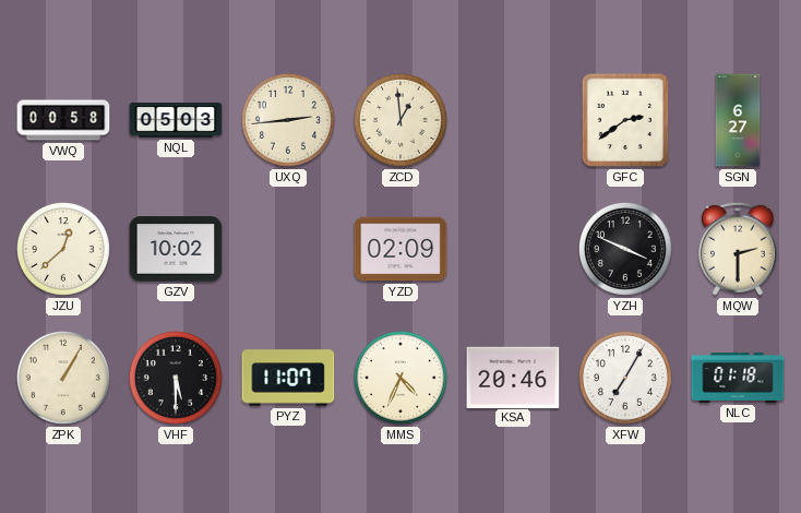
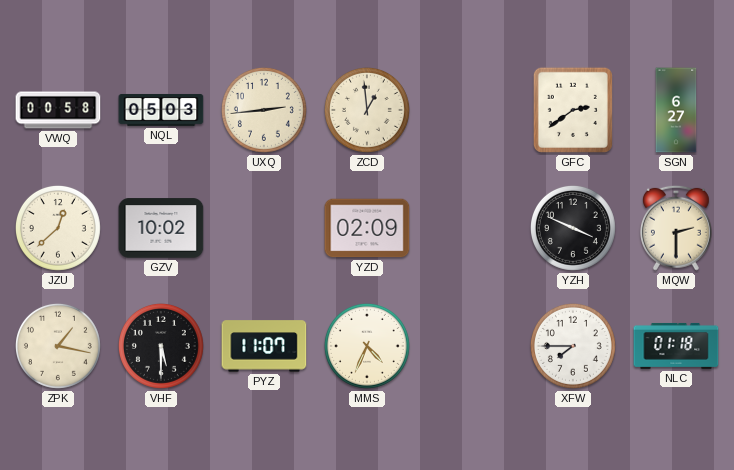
ZPK: 1:05 -> 1:17 (58, 346)
KSA: 20:46 -> none (513, 377)
XFW: 7:05 -> 7:45 (573, 346)
